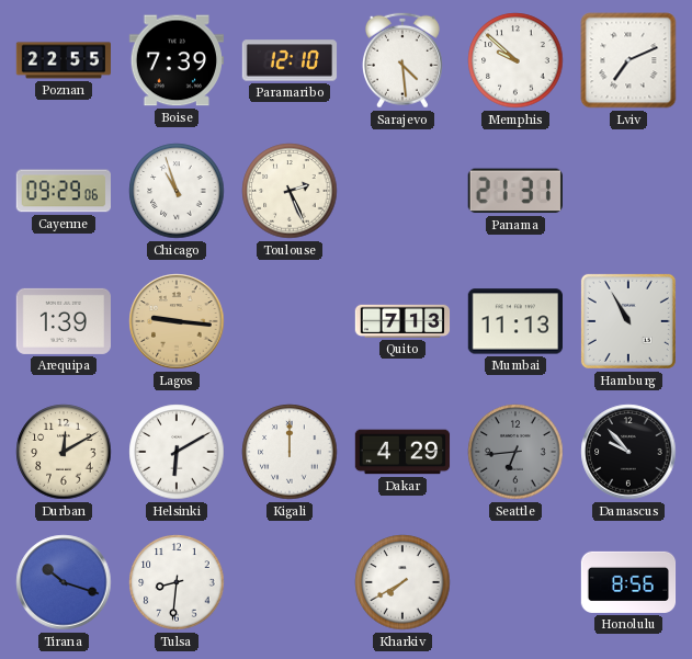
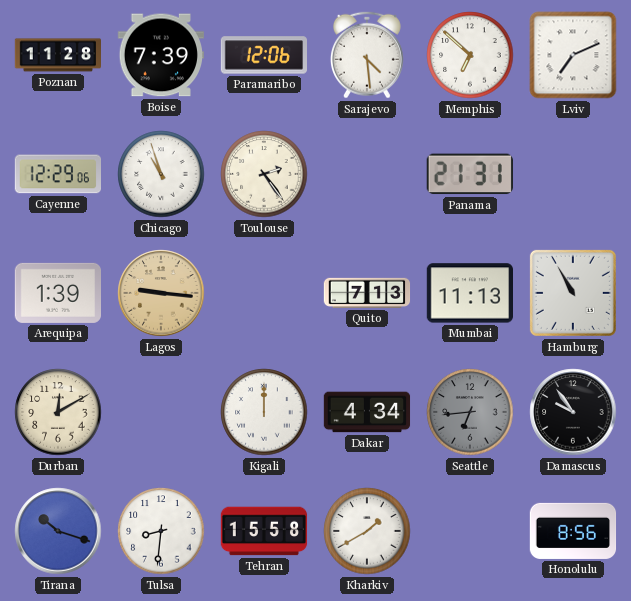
Poznan: 22:55 -> 11:28 (58, 55)
Paramaribo: 12:10 -> 12:06 (264, 55)
Memphis: 9:52 -> 6:52 (470, 55)
Cayenne: 09:29 -> 12:29 (57, 174)
Toulouse: 2:26 -> 2:24 (264, 174)
Helsinki: 6:10 -> none (177, 452)
Dakar: 4:29 -> 4:34 (367, 412)
Damascus: 9:53 -> 9:54 (573, 412)
Tehran: none -> 15:58 (264, 531)
Kharkiv: 7:40 -> 1:40 (367, 531)
